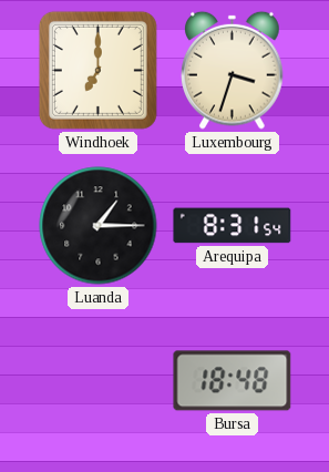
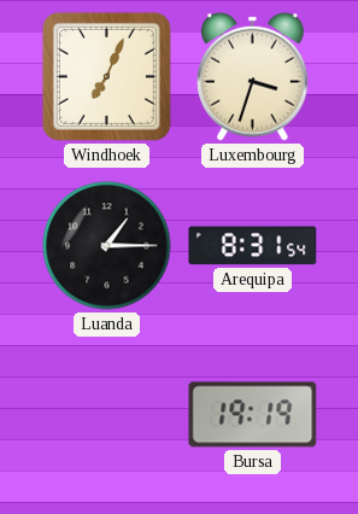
Windhoek: 7:00 -> 7:04 (106, 76)
Bursa: 18:48 -> 19:19 (253, 415)
